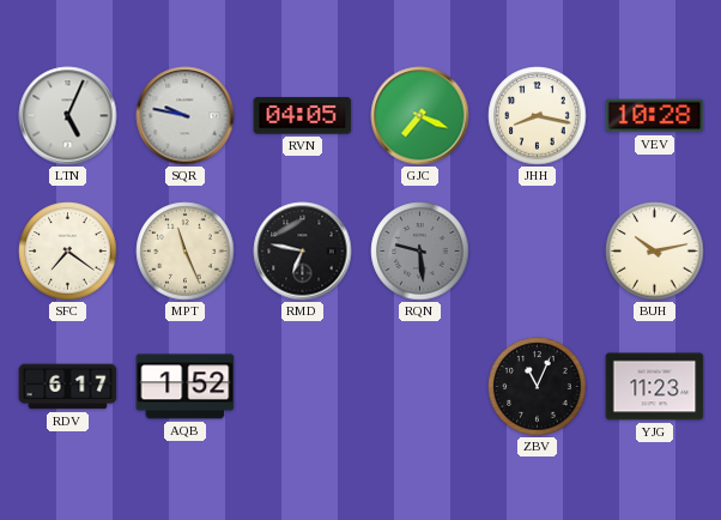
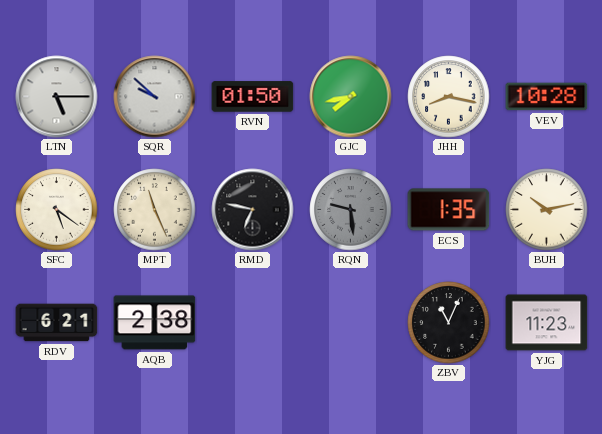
LTN: 5:04 -> 5:15 (57, 97)
SQR: 9:47 -> 9:52 (155, 97)
RVN: 04:05 -> 01:50 (253, 97)
GJC: 7:19 -> 7:43 (351, 97)
SFC: 7:21 -> 5:21 (57, 210)
ECS: none -> 1:35 (449, 210)
RDV: 6:17 -> 6:21 (57, 323)
AQB: 1:52 -> 2:38 (155, 323)
